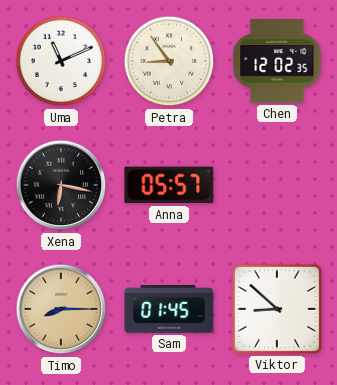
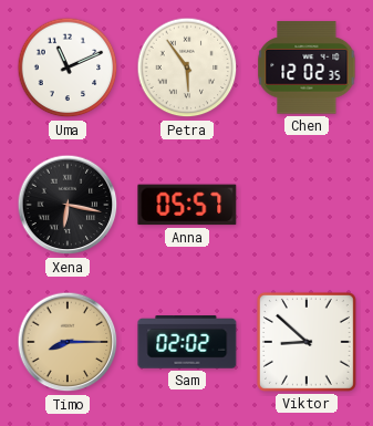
Petra: 8:54 -> 5:54 (187, 67)
Sam: 01:45 -> 02:02 (187, 342)
